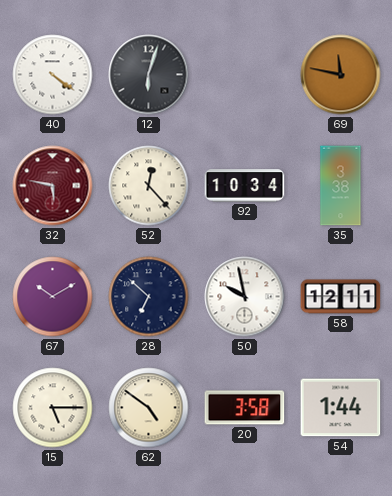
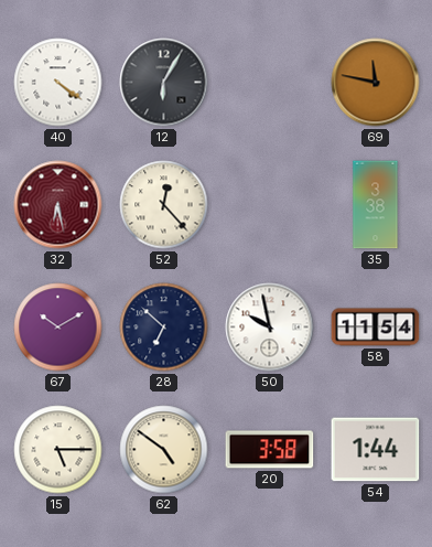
12: 6:03 -> 6:05 (164, 83)
32: 5:47 -> 6:28 (58, 205)
92: 10:34 -> none (245, 186)
58: 12:11 -> 11:54 (376, 328)
